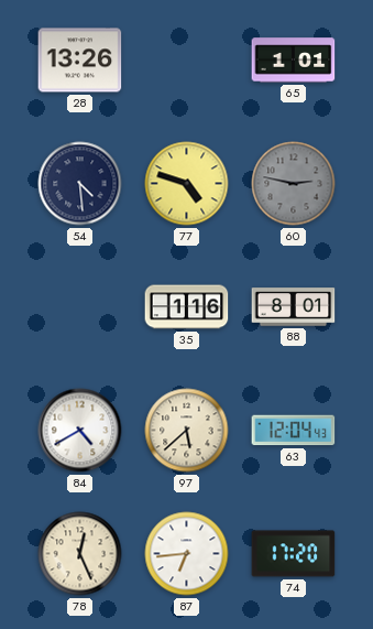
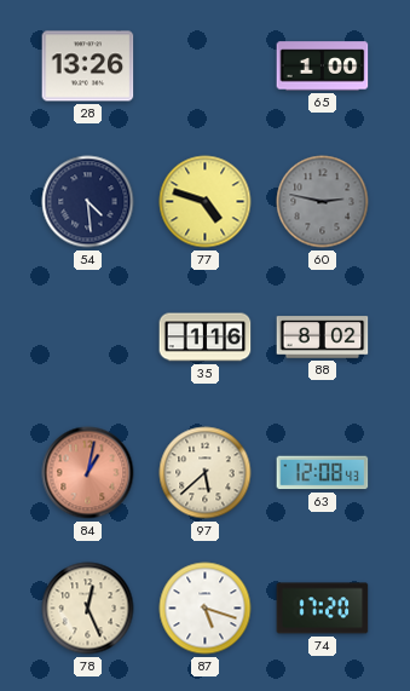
65: 1:01 -> 1:00 (323, 67)
88: 8:01 -> 8:02 (323, 338)
84: 4:40 -> 1:02 (88, 473)
84 dial: white -> salmon (88, 473)
63: 12:04 -> 12:08 (323, 473)
87: 6:44 -> 5:18 (206, 609)
